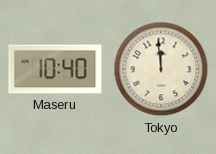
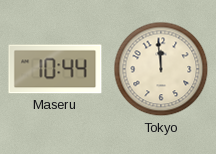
Maseru: 10:40 -> 10:44 (55, 69)
